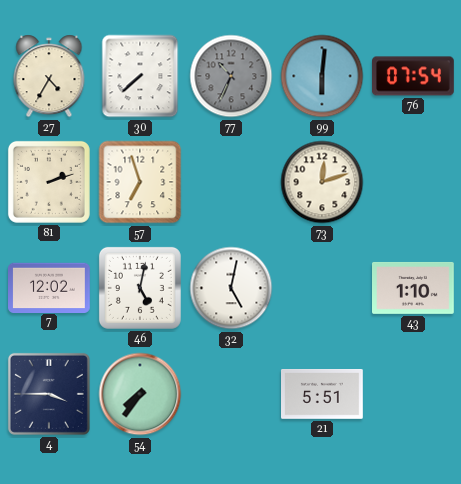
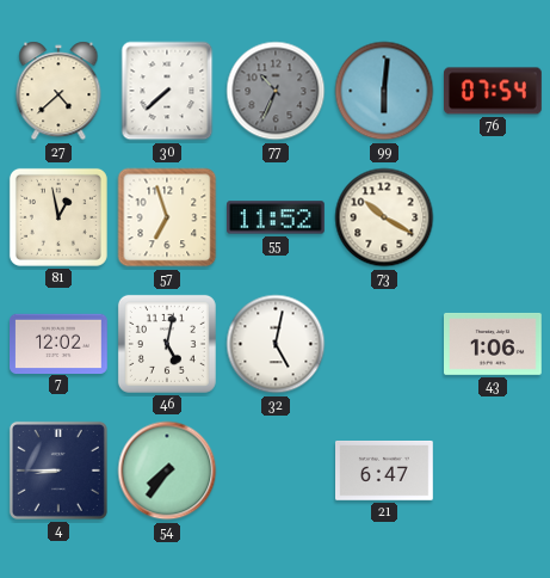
27: 4:35 -> 4:38 (58, 91)
81: 2:12 -> 12:58 (58, 217)
55: none -> 11:52 (277, 217)
73: 12:12 -> 10:20 (384, 217)
43: 1:10 -> 1:06 (494, 344)
4: 3:45 -> 8:45 (58, 471)
21: 5:51 -> 6:47 (385, 472)
